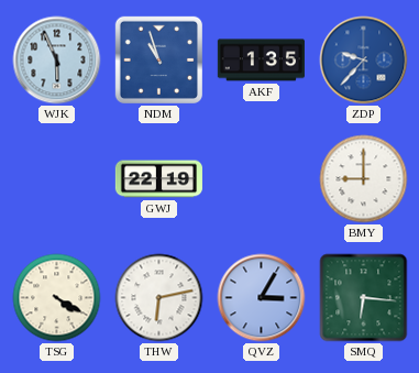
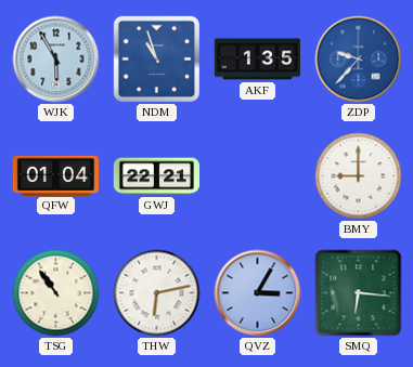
WJK: 5:56 -> 5:55 (56, 60)
QFW: none -> 01:04 (55, 175)
GWJ: 22:19 -> 22:21 (156, 176)
TSG: 4:20 -> 10:54 (56, 293)
